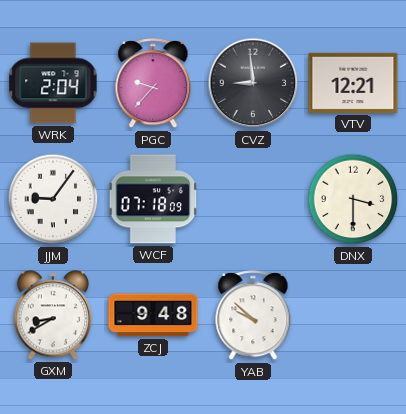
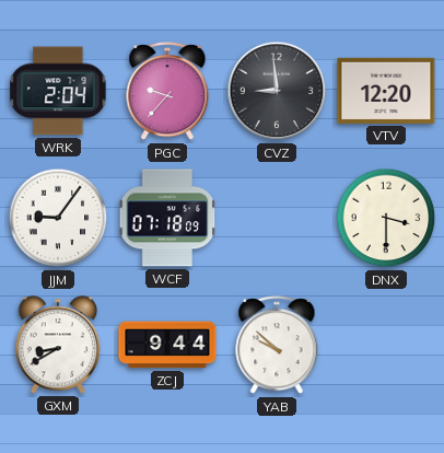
VTV: 12:21 -> 12:20 (386, 91)
ZCJ: 9:48 -> 9:44 (167, 345)
